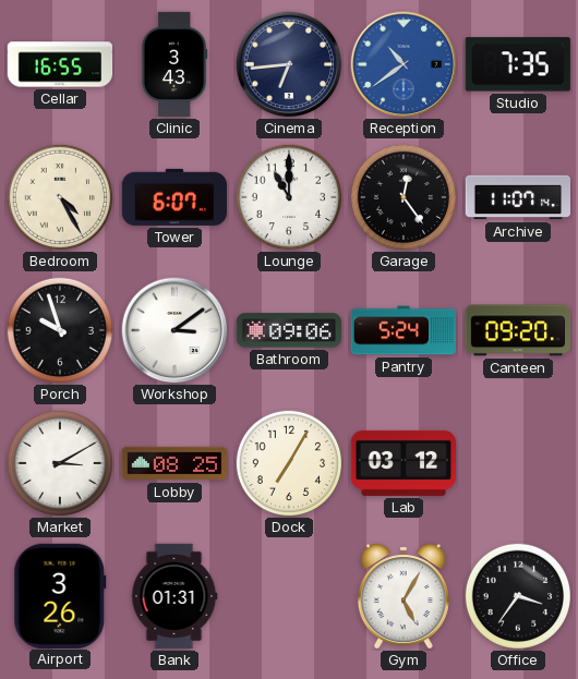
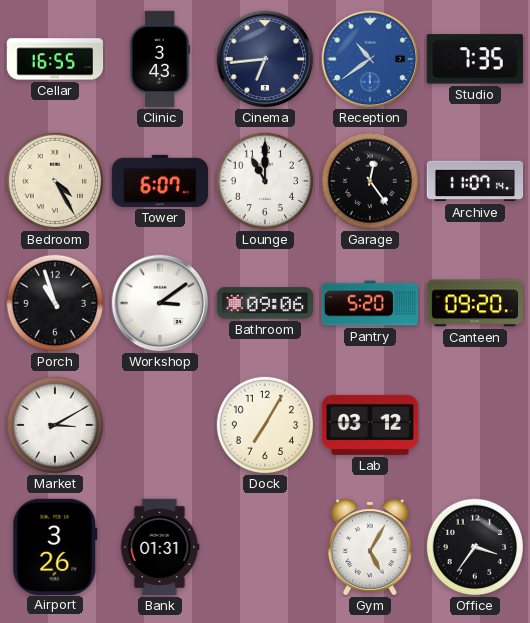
Porch: 9:57 -> 10:57 (54, 302)
Pantry: 5:24 -> 5:20 (370, 303)
Lobby: 08:25 -> none (174, 463)
